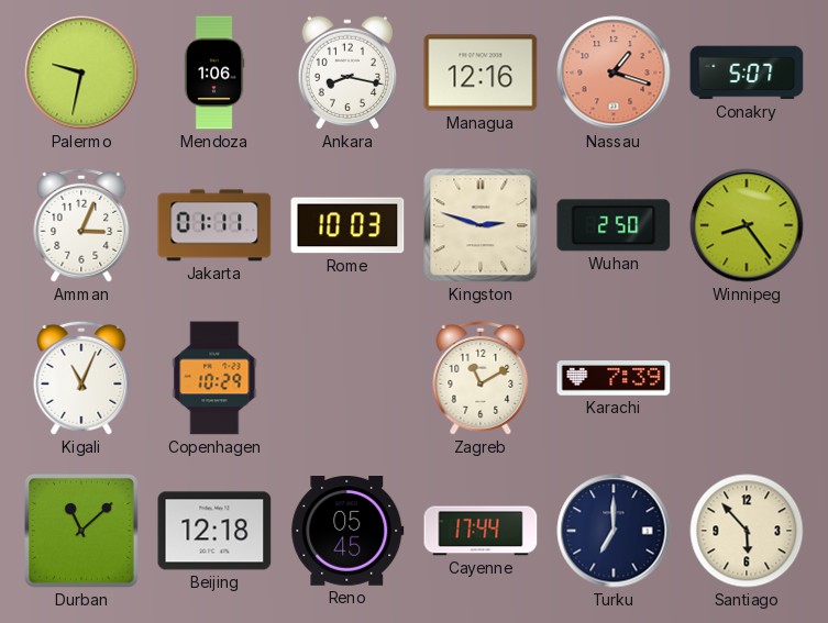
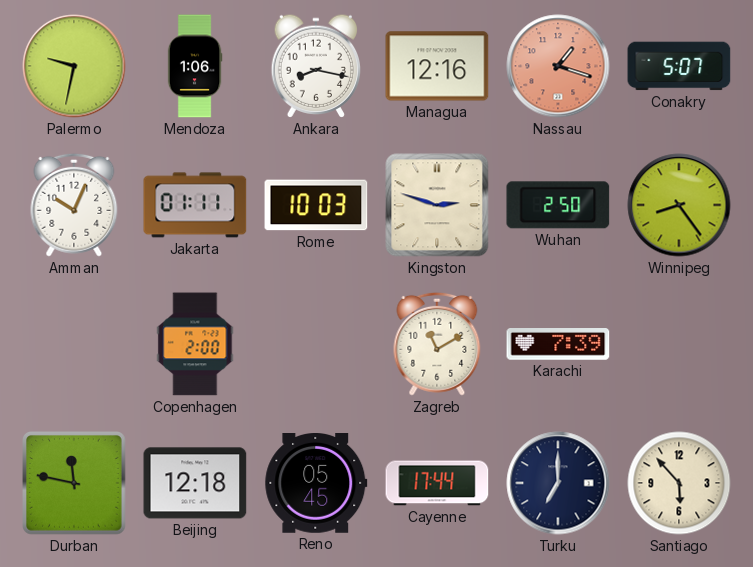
Amman: 3:04 -> 10:04 (74, 205)
Kigali: 11:04 -> none (81, 378)
Copenhagen: 10:29 -> 2:00 (195, 344)
Durban: 11:08 -> 11:47 (75, 484)
